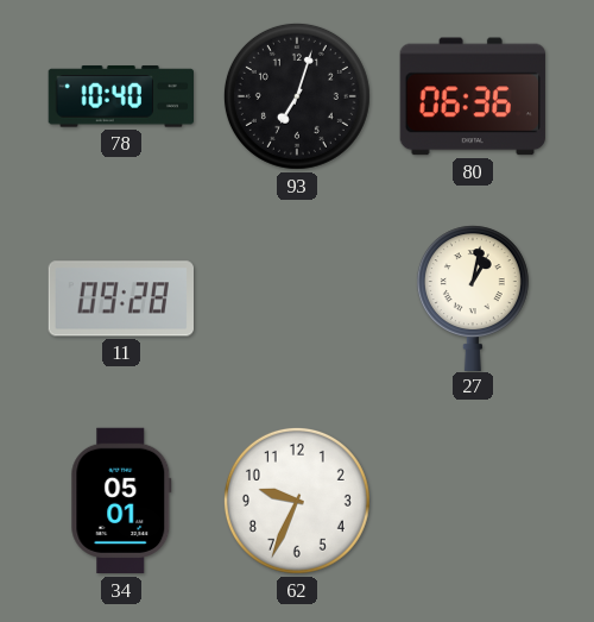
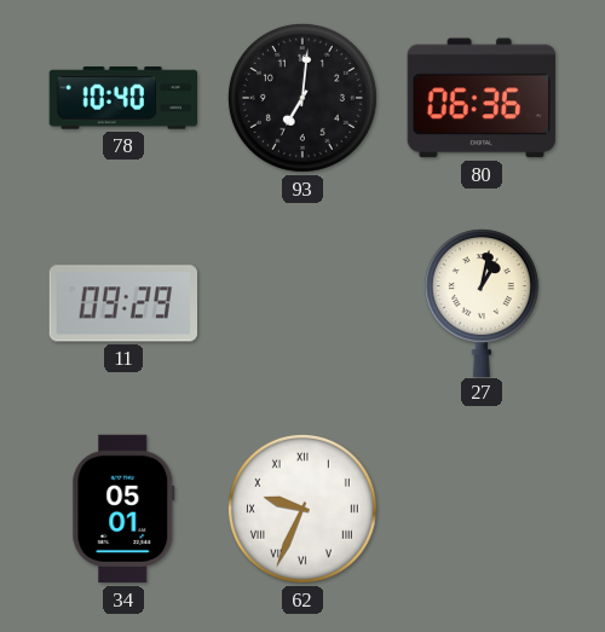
93: 7:03 -> 7:01 (302, 98)
11: 09:28 -> 09:29 (122, 303)
62 numerals: Arabic -> Roman (302, 509)
